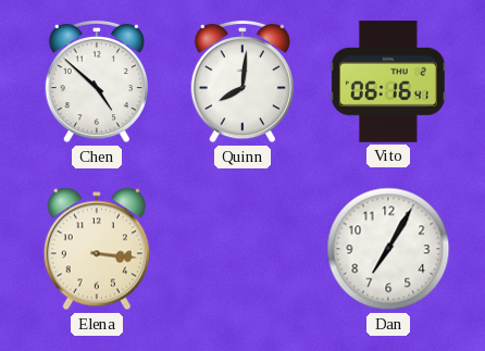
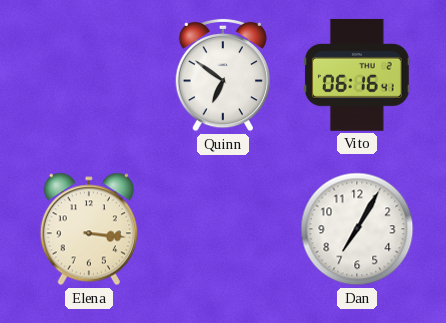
Chen: 4:52 -> none (96, 82)
Quinn: 8:01 -> 6:51 (222, 75)
